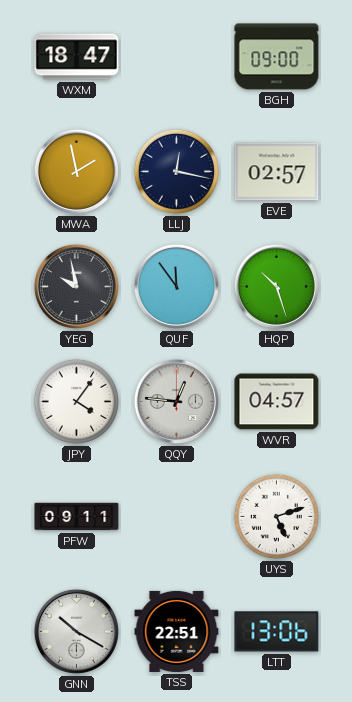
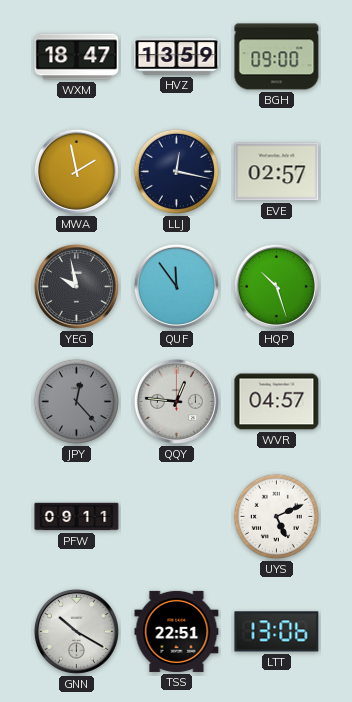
HVZ: none -> 13:59 (177, 57)
JPY: 4:06 -> 12:23 (76, 401)
JPY dial: white -> grey (76, 401)
UYS: 5:12 -> 5:11 (276, 516)
